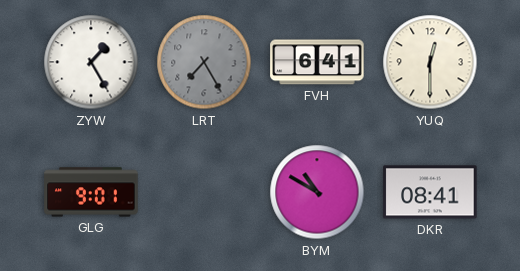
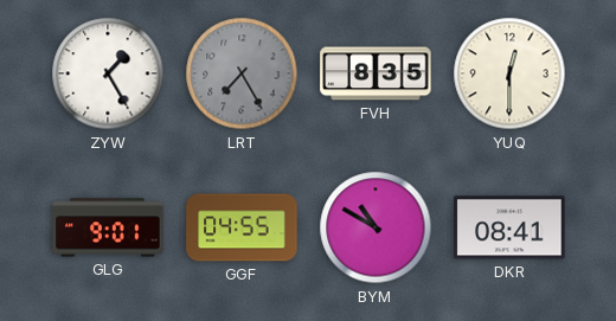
FVH: 6:41 -> 8:35 (376, 73)
GGF: none -> 04:55 (242, 227)
